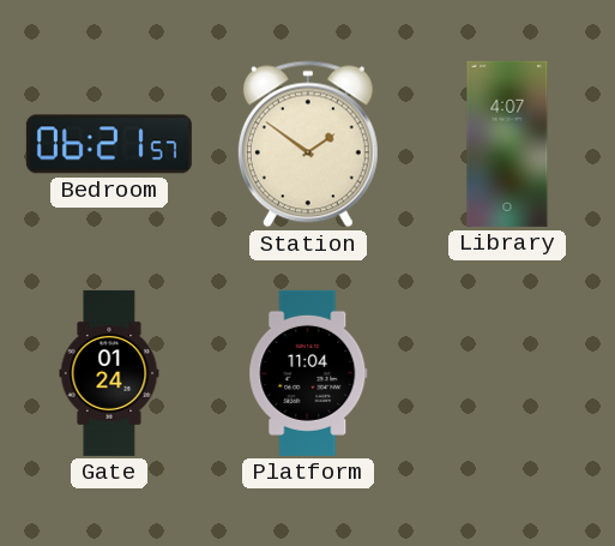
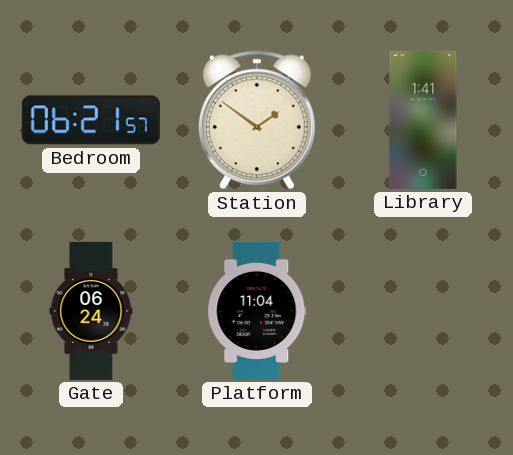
Library: 4:07 -> 1:41 (423, 120)
Gate: 01:24 -> 06:24 (91, 311)
